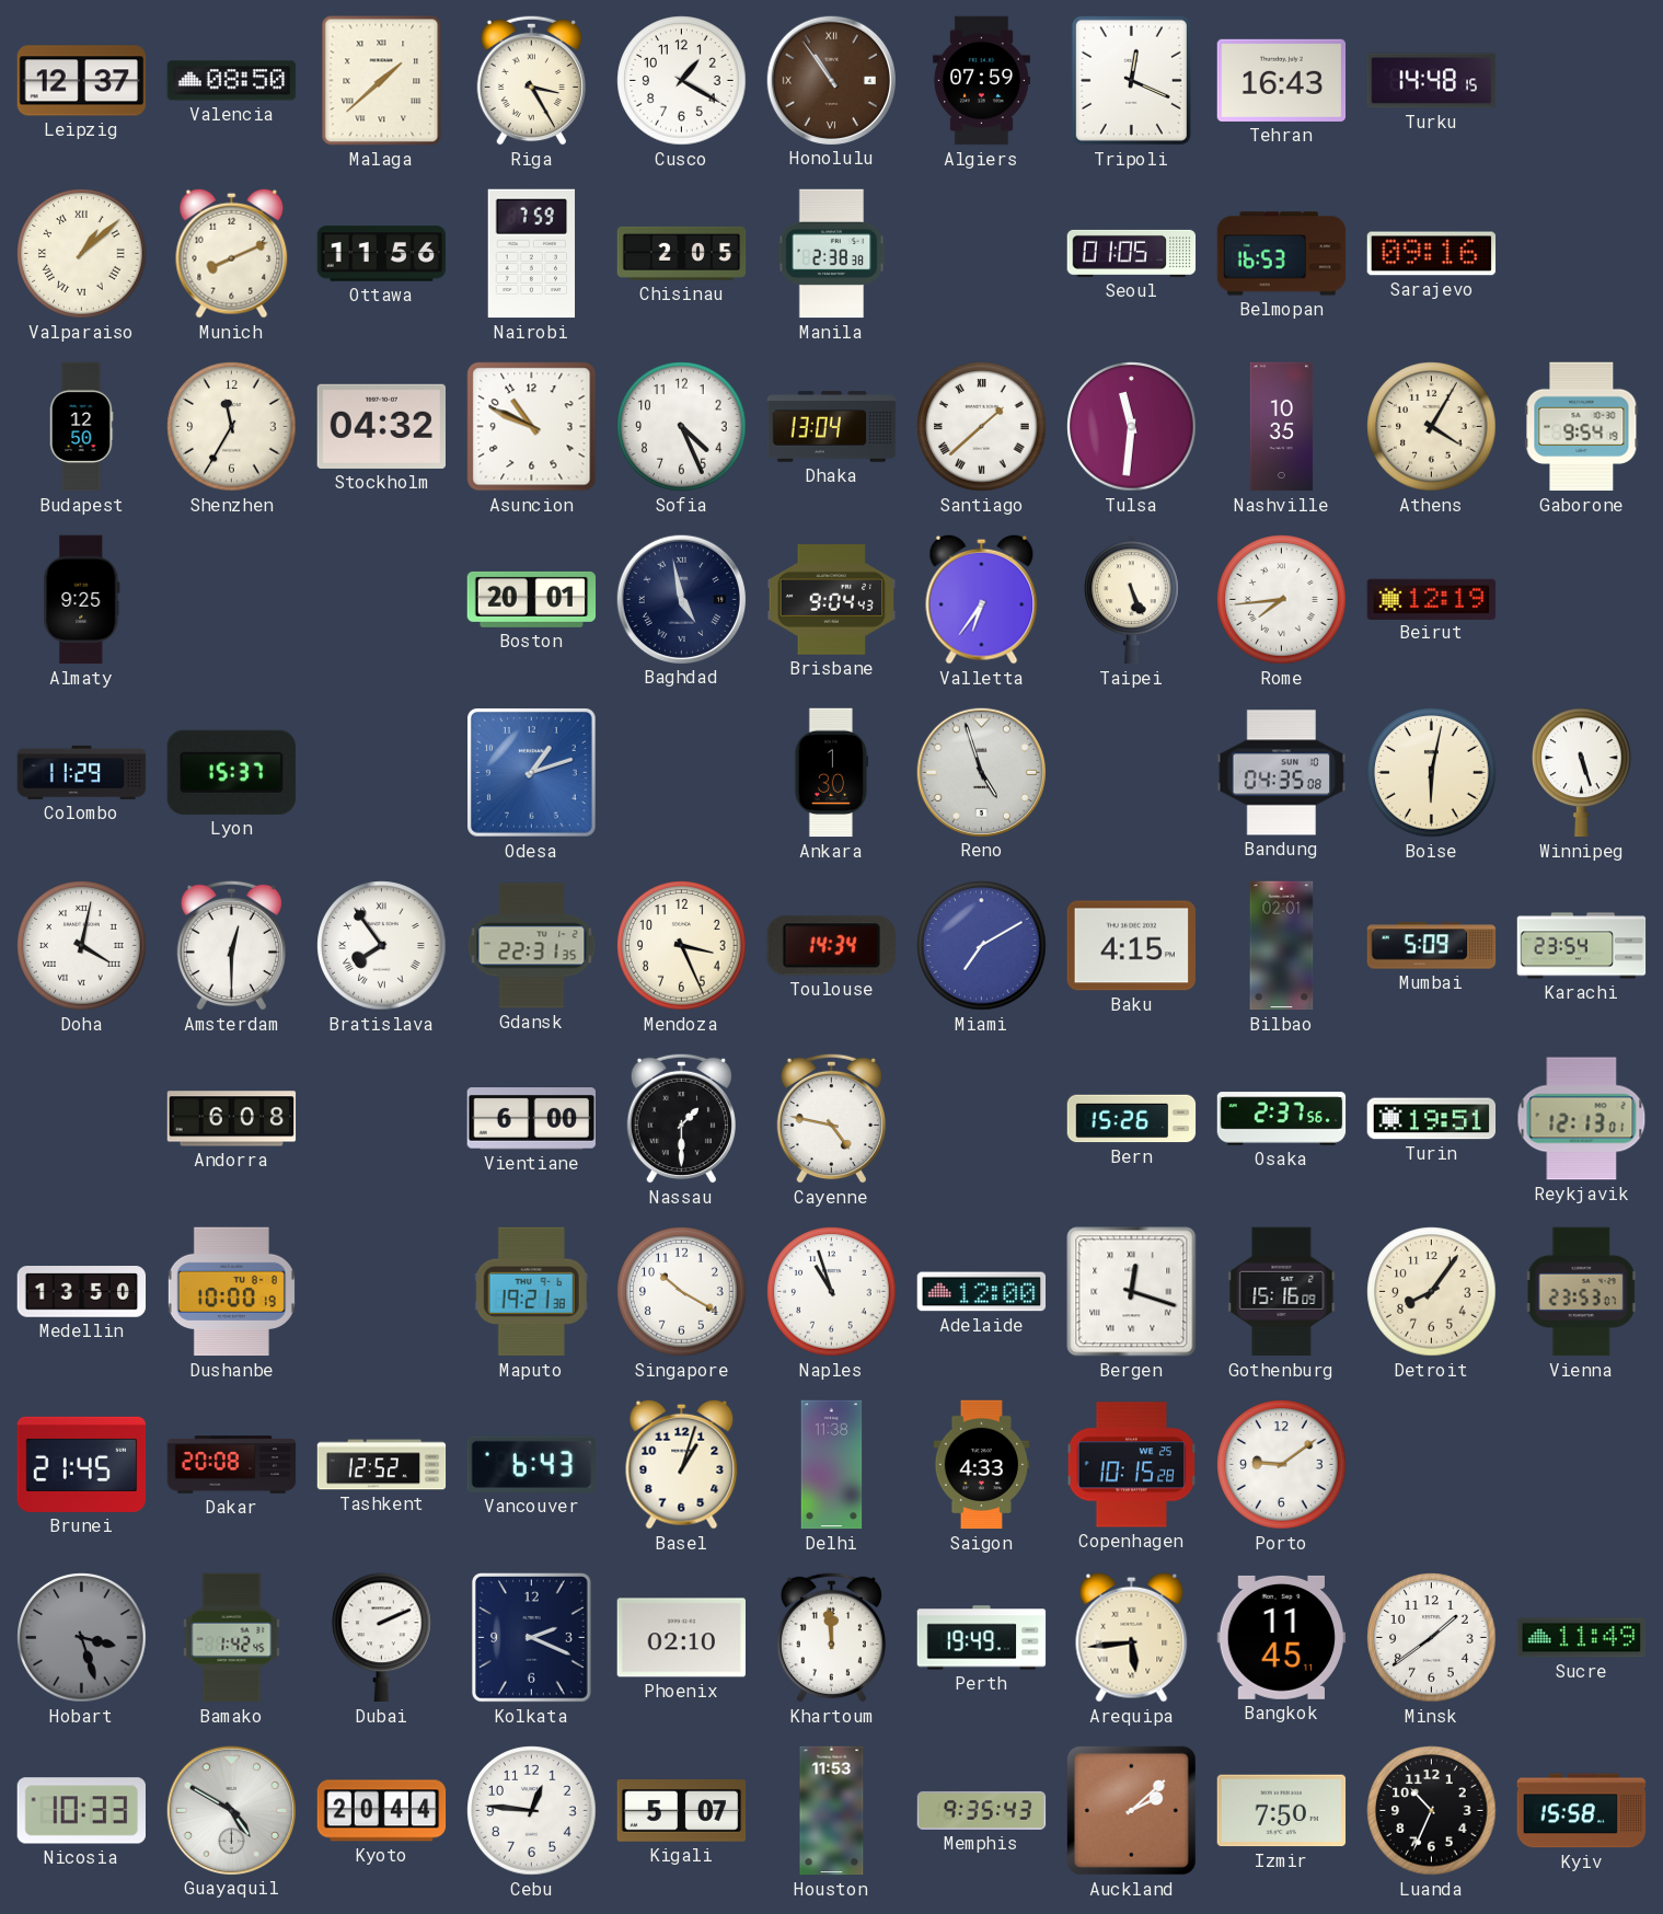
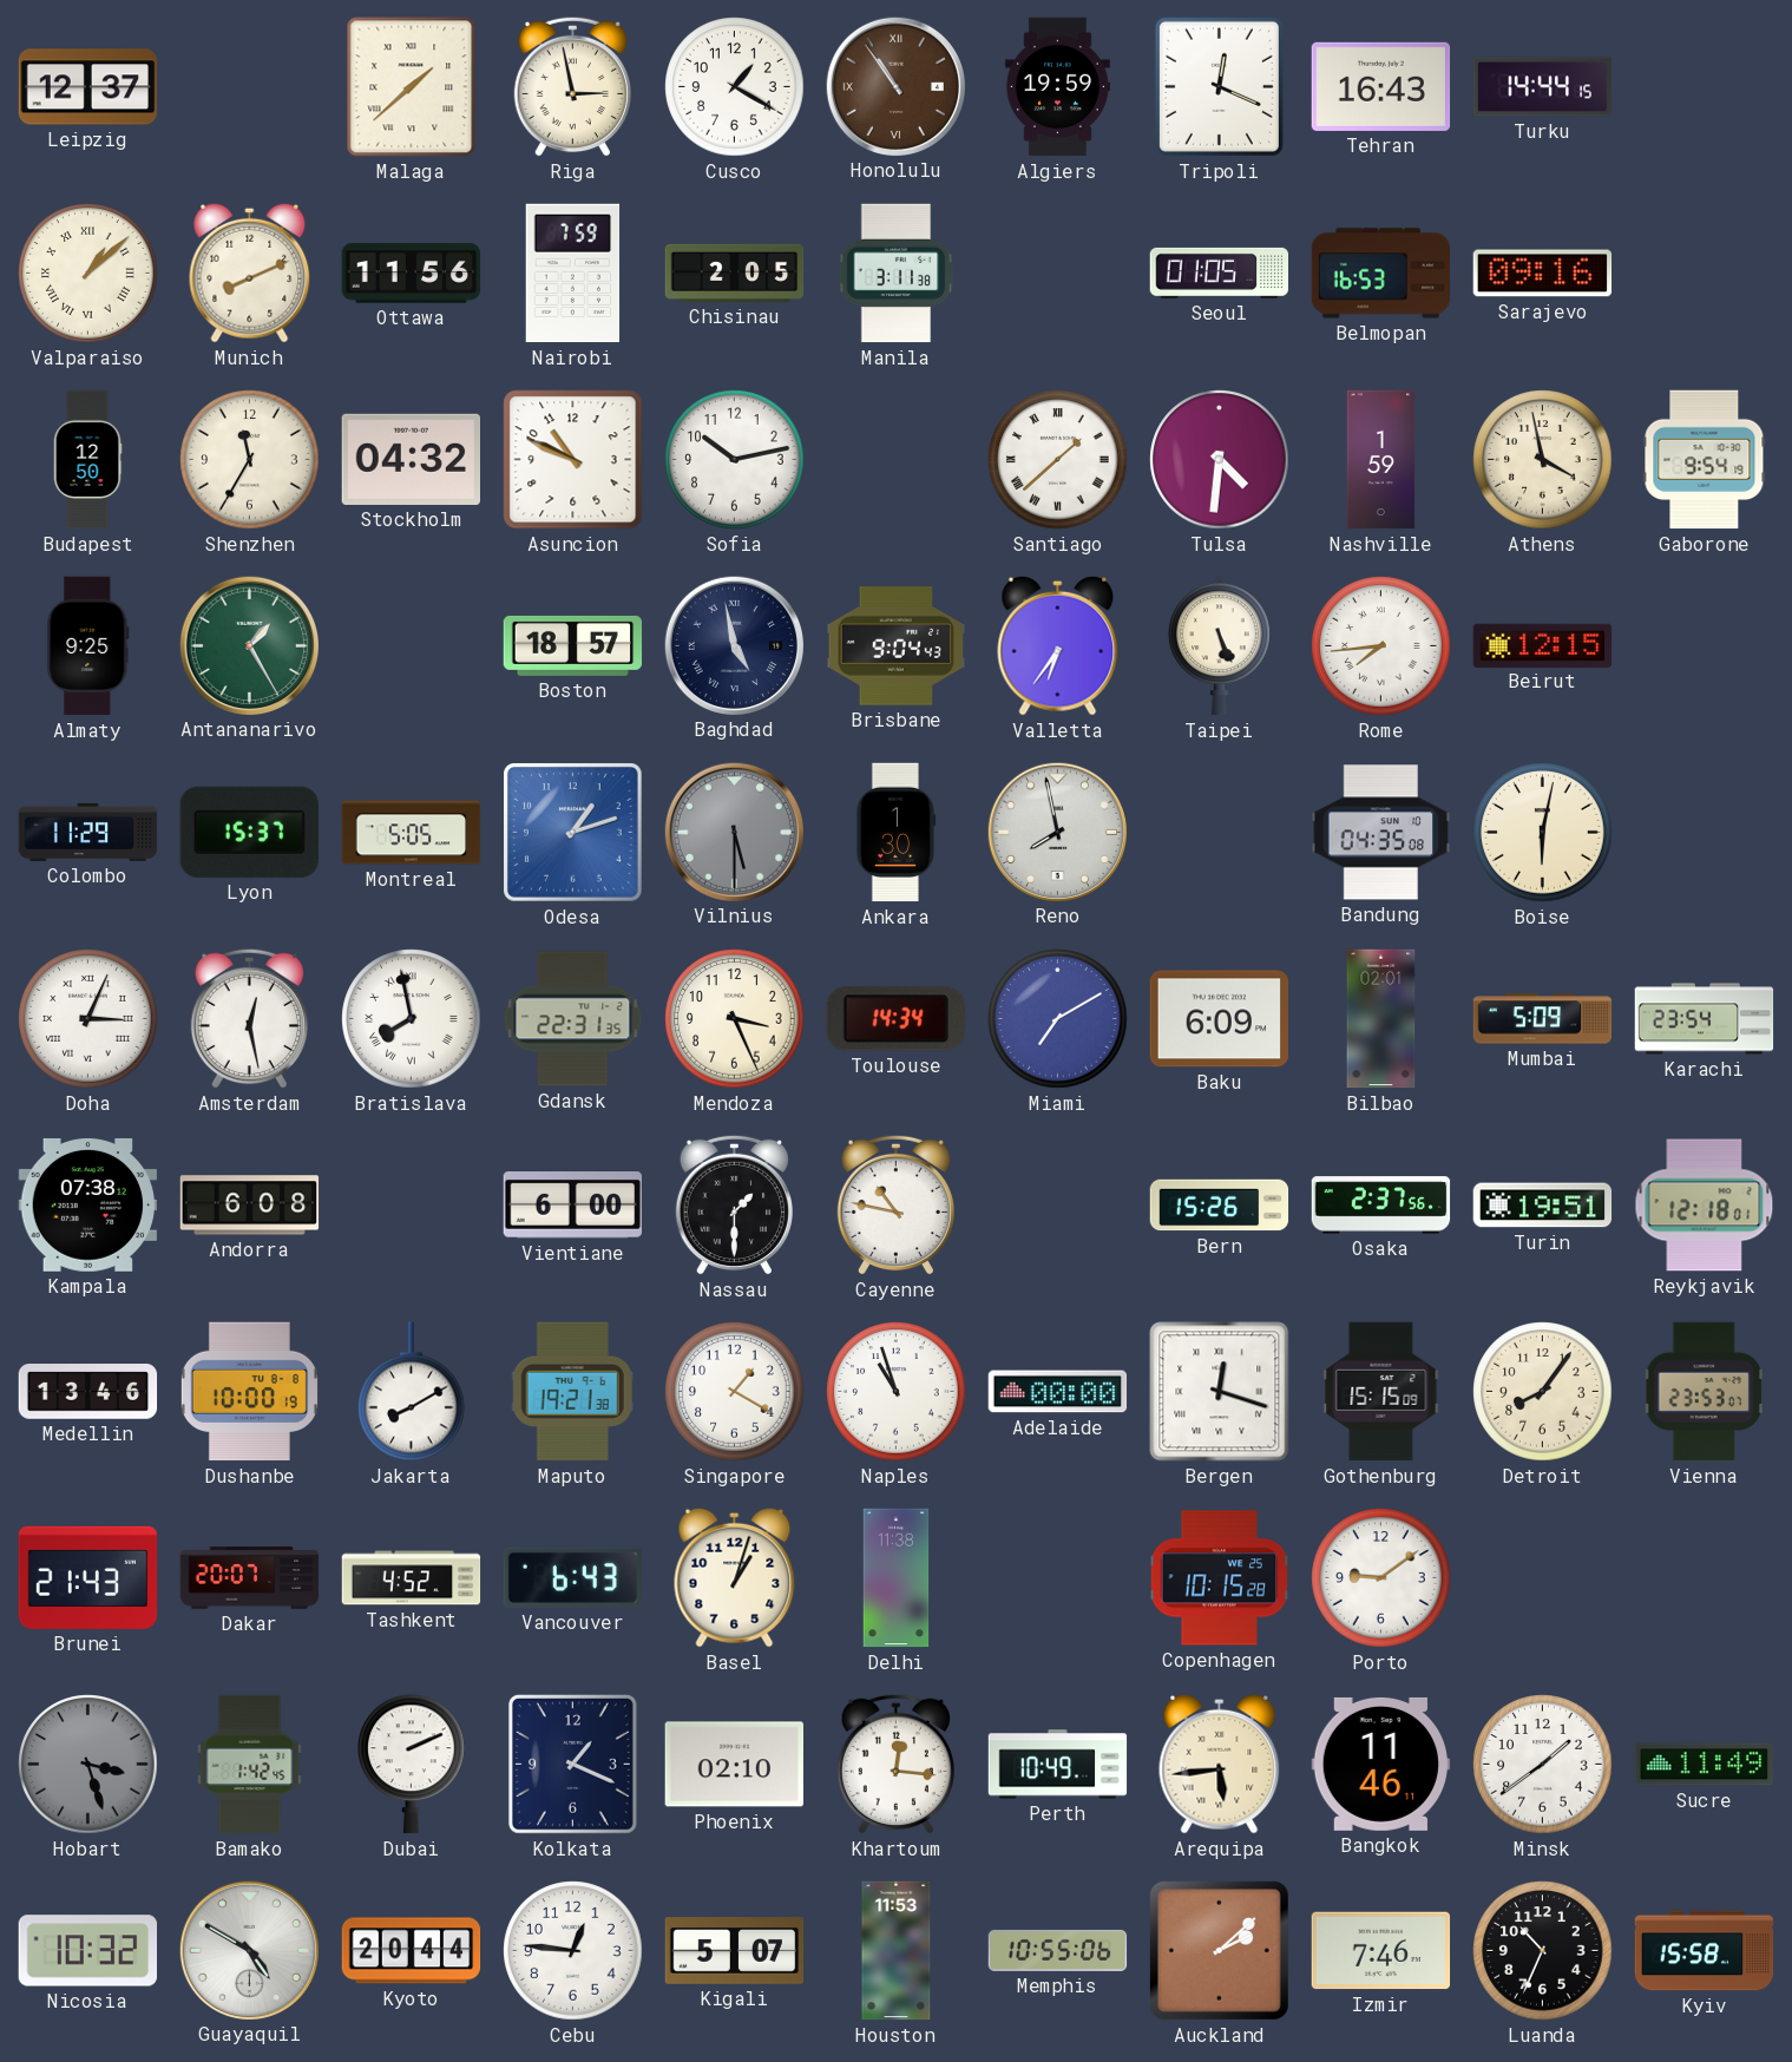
Valencia: 08:50 -> none (232, 81)
Riga: 3:25 -> 2:58 (572, 86)
Algiers: 07:59 -> 19:59 (1057, 87)
Turku: 14:48 -> 14:44 (1543, 87)
Manila: 2:38 -> 3:11 (897, 274)
Sofia: 4:26 -> 10:13 (735, 460)
Dhaka: 13:04 -> none (832, 427)
Tulsa: 11:31 -> 4:31 (1220, 460)
Nashville: 10:35 -> 1:59 (1381, 460)
Athens: 4:05 -> 3:58 (1543, 460)
Antananarivo: none -> 1:25 (249, 645)
Boston: 20:01 -> 18:57 (573, 645)
Beirut: 12:19 -> 12:15 (1543, 645)
Montreal: none -> 5:05 (412, 833)
Vilnius: none -> 5:30 (734, 832)
Reno: 4:57 -> 7:58 (1057, 832)
Winnipeg: 5:27 -> none (1582, 773)
Doha: 4:02 -> 3:04 (88, 1019)
Amsterdam: 12:30 -> 12:28 (249, 1018)
Bratislava: 7:54 -> 7:58 (412, 1019)
Baku: 4:15 -> 6:09 (1220, 1019)
Kampala: none -> 07:38 (88, 1204)
Cayenne: 4:47 -> 10:47 (895, 1204)
Reykjavik: 12:13 -> 12:18 (1705, 1206)
Medellin: 13:50 -> 13:46 (88, 1392)
Jakarta: none -> 8:10 (412, 1392)
Singapore: 10:20 -> 1:20 (735, 1392)
Adelaide: 12:00 -> 00:00 (1058, 1392)
Gothenburg: 15:16 -> 15:15 (1381, 1392)
Brunei: 21:45 -> 21:43 (88, 1577)
Dakar: 20:08 -> 20:07 (250, 1578)
Tashkent: 12:52 -> 4:52 (412, 1578)
Saigon: 4:33 -> none (982, 1465)
Kolkata: 2:19 -> 1:19 (572, 1765)
Khartoum: 11:59 -> 12:16 (895, 1764)
Perth: 19:49 -> 10:49 (1058, 1765)
Bangkok: 11:45 -> 11:46 (1381, 1764)
Nicosia: 10:33 -> 10:32 (87, 1951)
Memphis: 9:35 -> 10:55 (1058, 1950)
Izmir: 7:50 -> 7:46 (1381, 1951)
